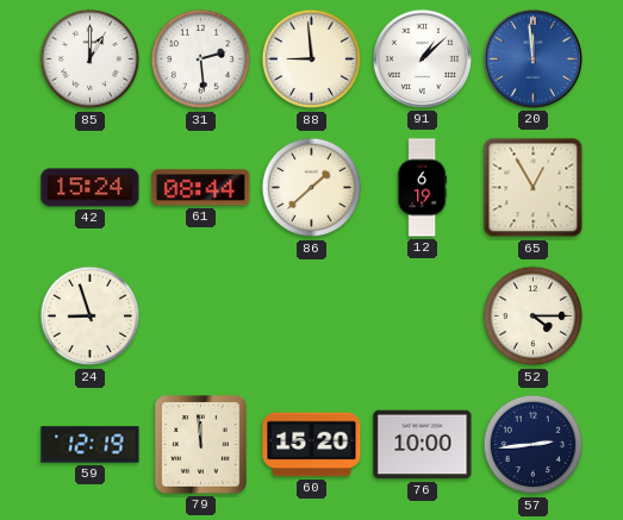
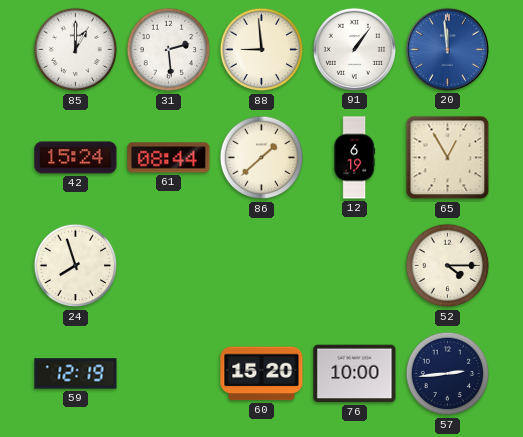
91: 1:08 -> 1:06 (354, 49)
24: 8:57 -> 7:57 (76, 266)
79: 11:59 -> none (201, 445)
